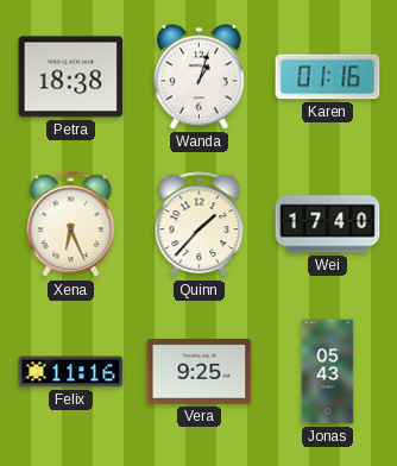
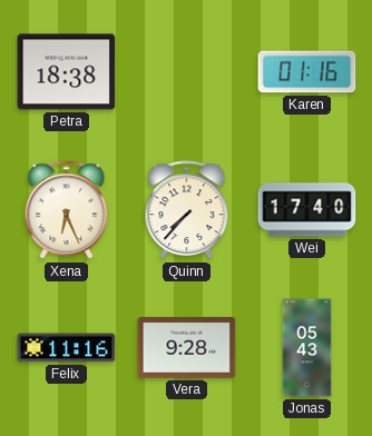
Wanda: 1:03 -> none (200, 77)
Quinn: 1:37 -> 7:37 (187, 210)
Vera: 9:25 -> 9:28 (187, 347)
